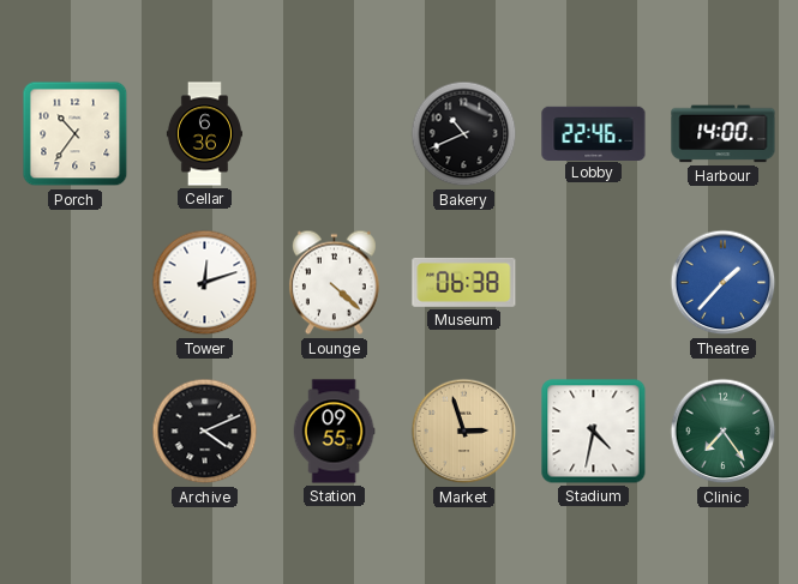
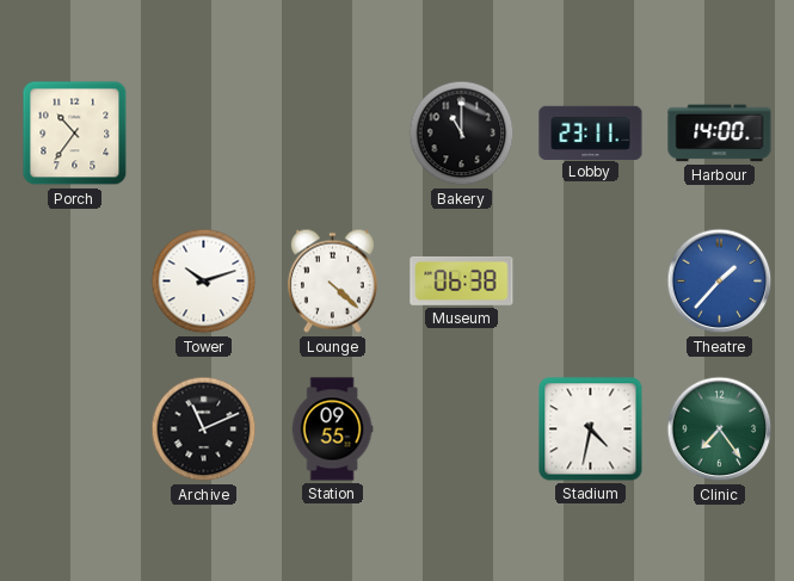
Cellar: 6:36 -> none (204, 134)
Bakery: 10:41 -> 11:00 (462, 134)
Lobby: 22:46 -> 23:11 (591, 132)
Tower: 12:12 -> 10:12 (204, 282)
Archive: 4:11 -> 11:11 (204, 429)
Market: 2:57 -> none (464, 432)
